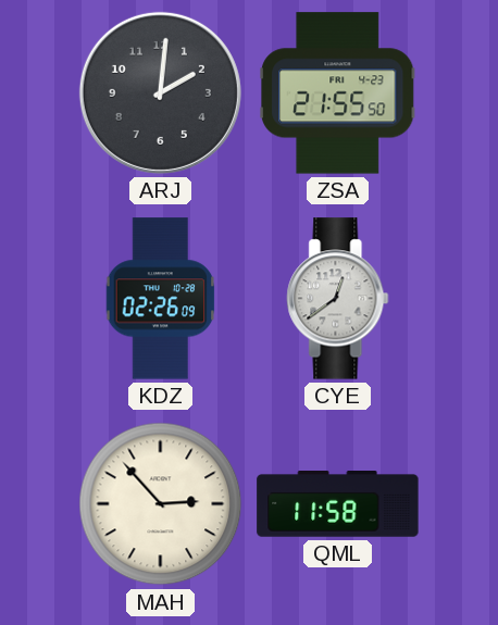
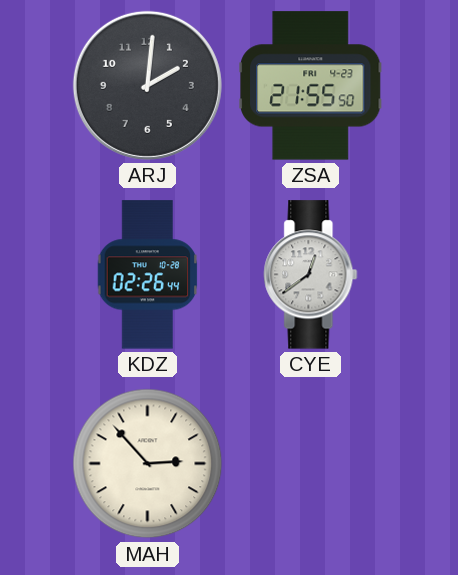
KDZ: 02:26:09 -> 02:26:44 (148, 275)
QML: 11:58 -> none (338, 504)
